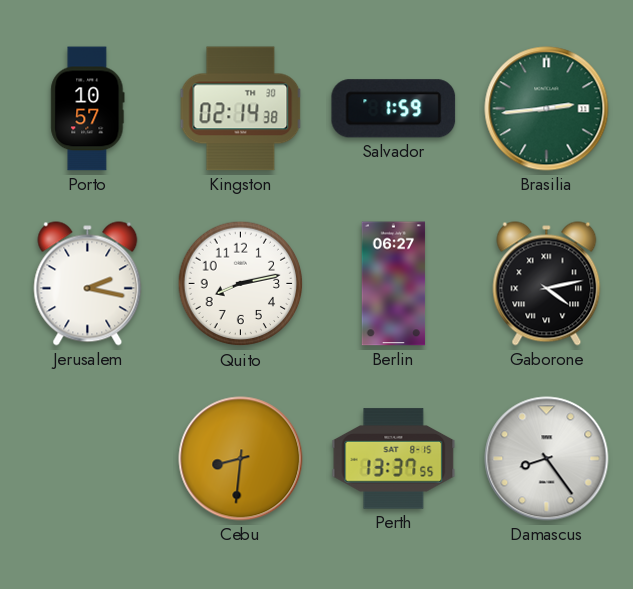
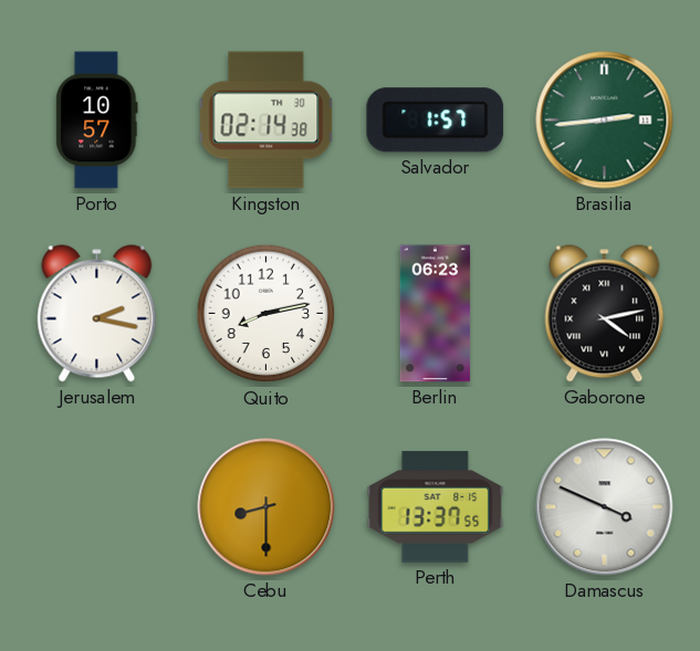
Salvador: 1:59 -> 1:57 (436, 120)
Berlin: 06:27 -> 06:23 (436, 314)
Cebu: 8:31 -> 8:30 (267, 507)
Damascus: 8:24 -> 3:49 (605, 507)
